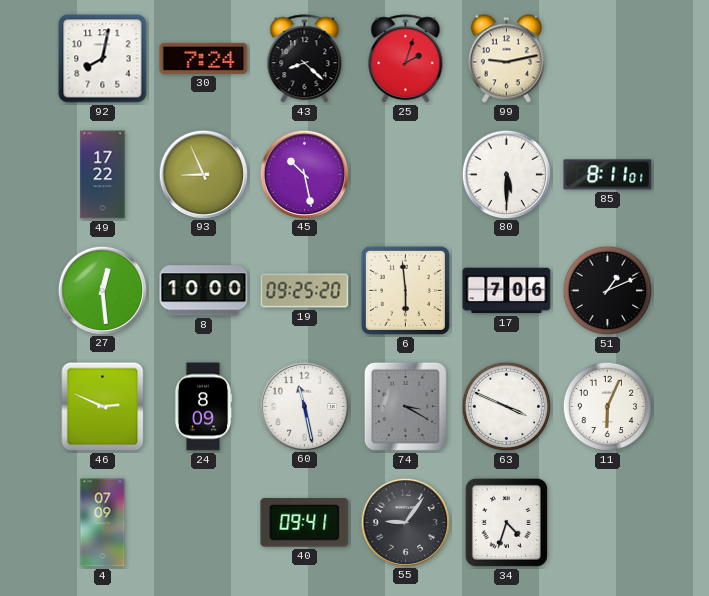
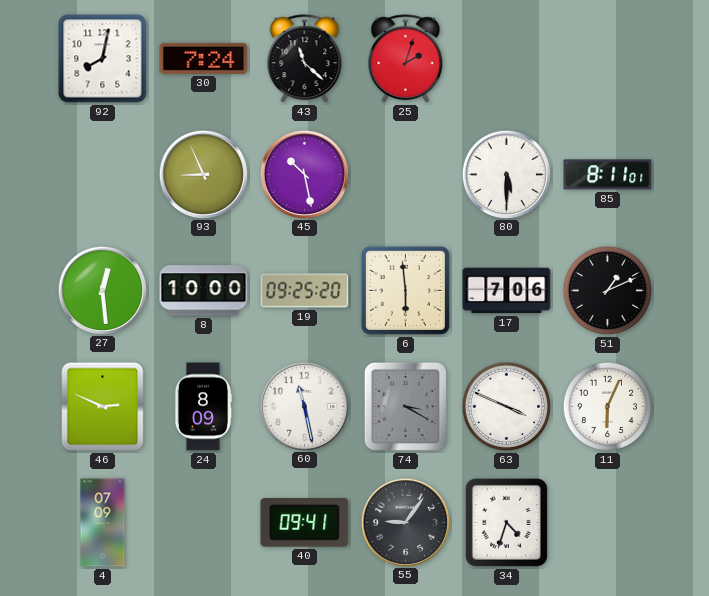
43: 8:22 -> 11:22 (305, 59)
99: 9:13 -> none (506, 59)
49: 17:22 -> none (103, 175)
